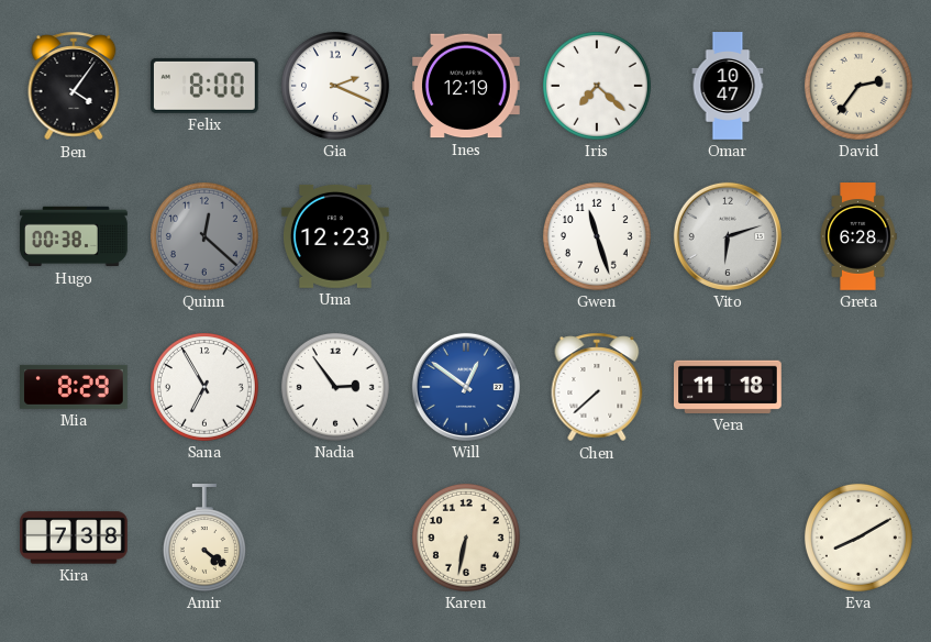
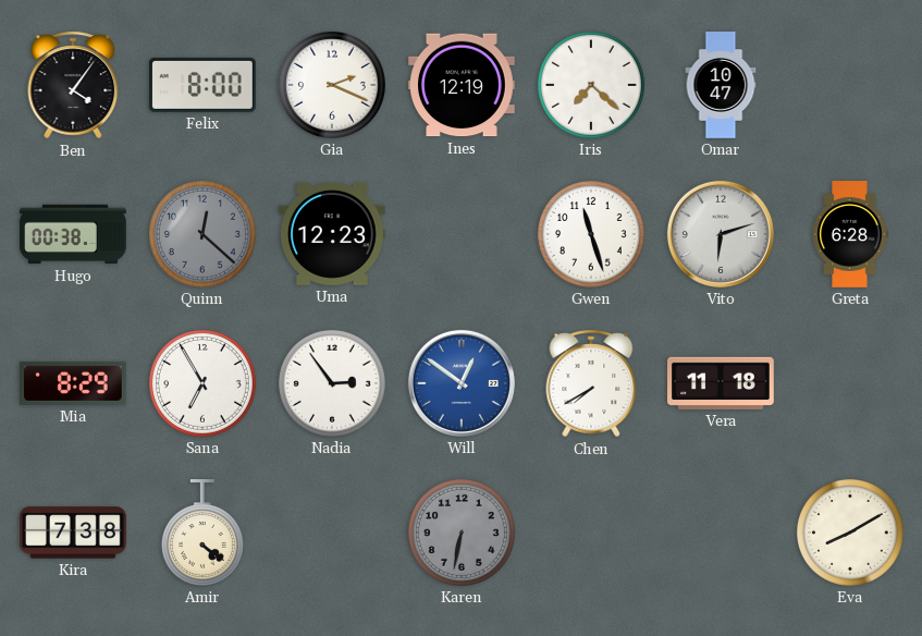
David: 2:36 -> none (858, 86)
Chen: 7:38 -> 7:40 (591, 383)
Karen dial: cream -> grey (462, 533)
